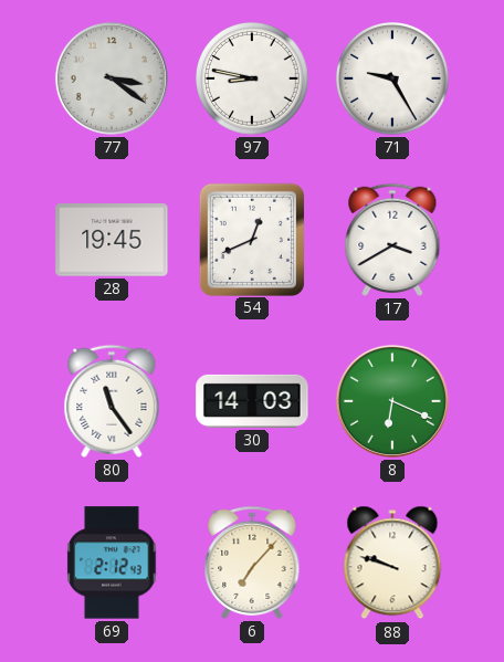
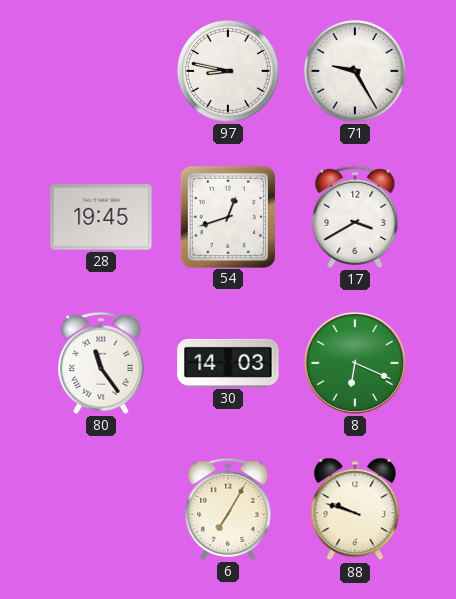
77: 3:21 -> none (112, 78)
54: 12:41 -> 12:42 (227, 216)
69: 2:12 -> none (112, 563)
6: 7:07 -> 7:05 (228, 509)
